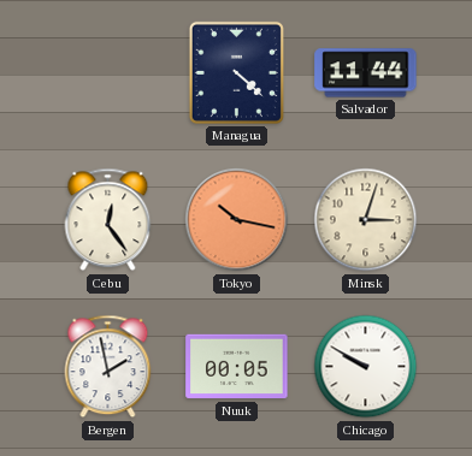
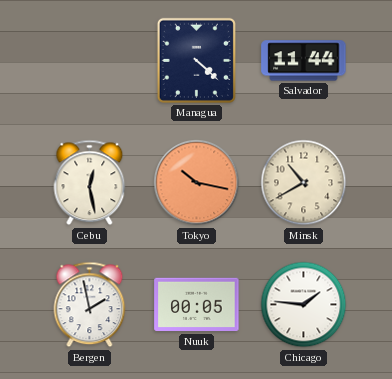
Cebu: 12:24 -> 12:28 (90, 183)
Minsk: 3:03 -> 10:40 (304, 183)
Chicago: 9:50 -> 1:46 (304, 305)
